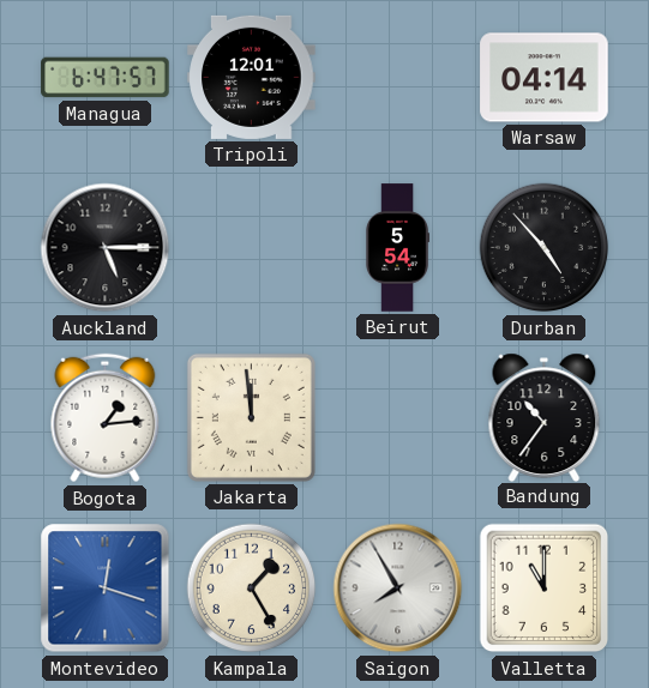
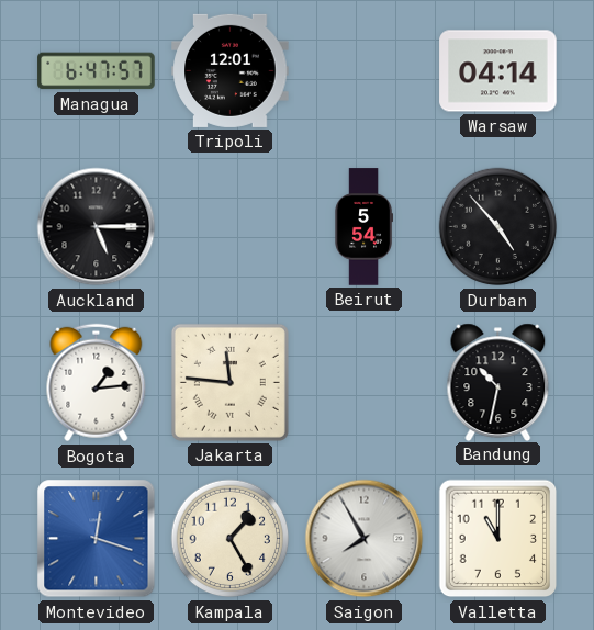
Jakarta: 11:59 -> 11:46 (229, 382)
Bandung: 10:36 -> 10:32 (498, 382)
